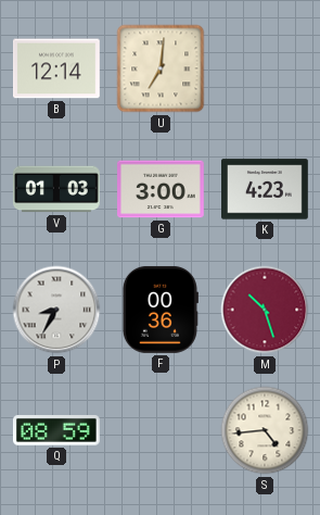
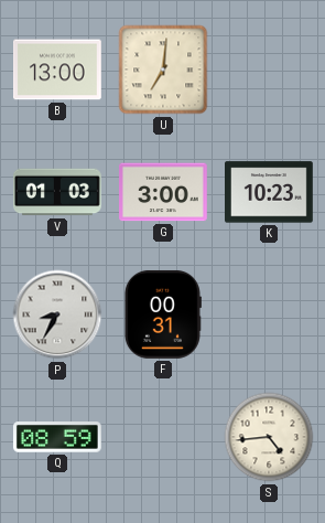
B: 12:14 -> 13:00 (58, 70)
K: 4:23 -> 10:23 (270, 192)
F: 00:36 -> 00:31 (162, 314)
M: 10:27 -> none (265, 310)
